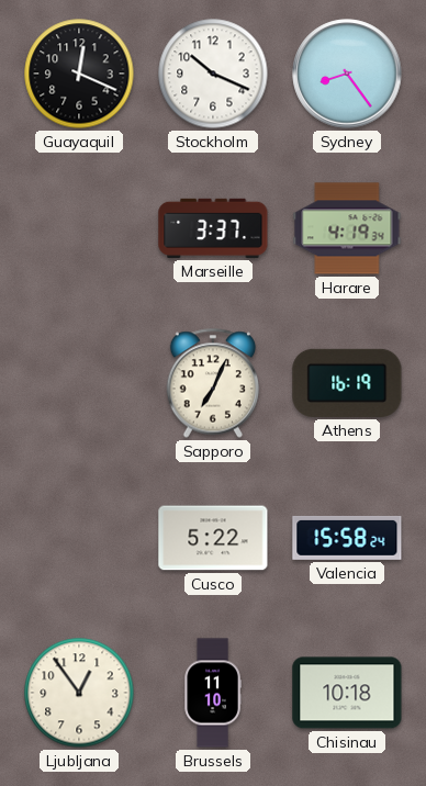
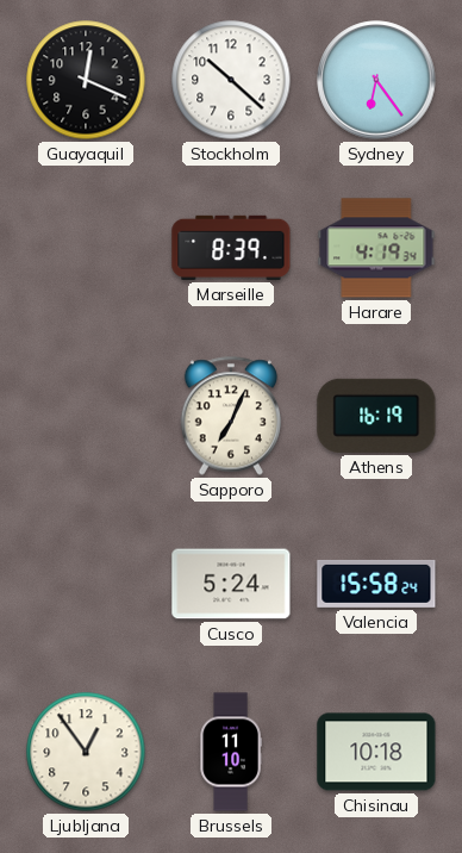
Stockholm: 10:19 -> 10:22 (231, 80)
Sydney: 8:24 -> 6:24 (376, 80)
Marseille: 3:37 -> 8:39 (231, 248)
Cusco: 5:22 -> 5:24 (231, 584)
